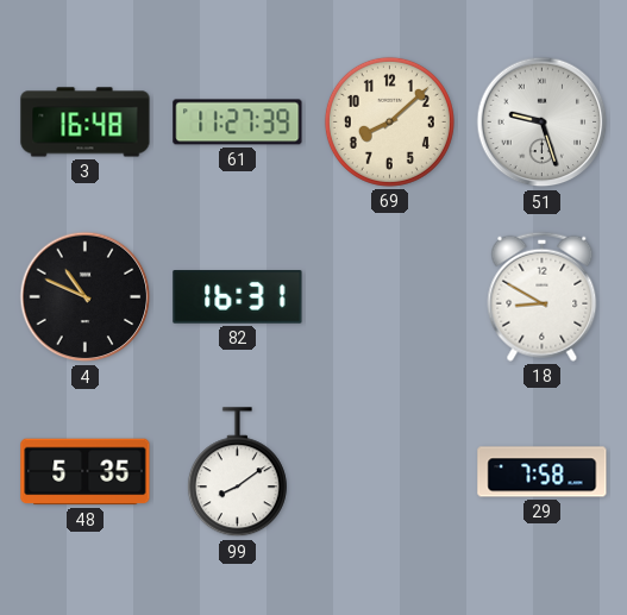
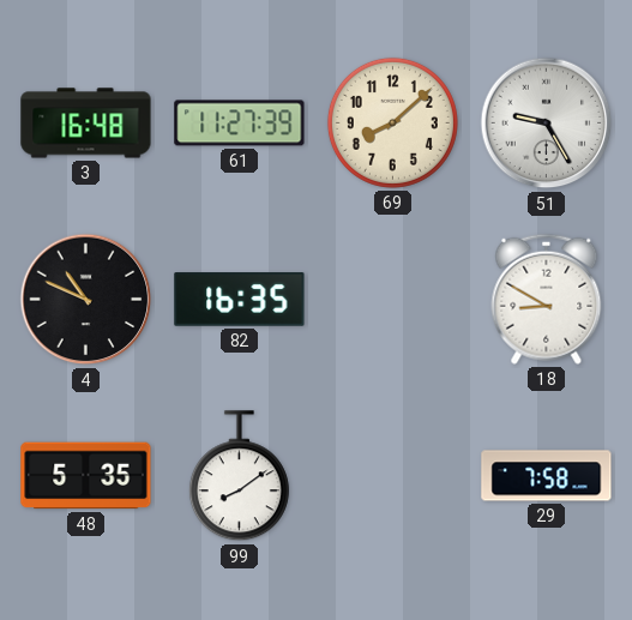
51: 9:27 -> 9:25 (547, 124)
82: 16:31 -> 16:35 (240, 300)
